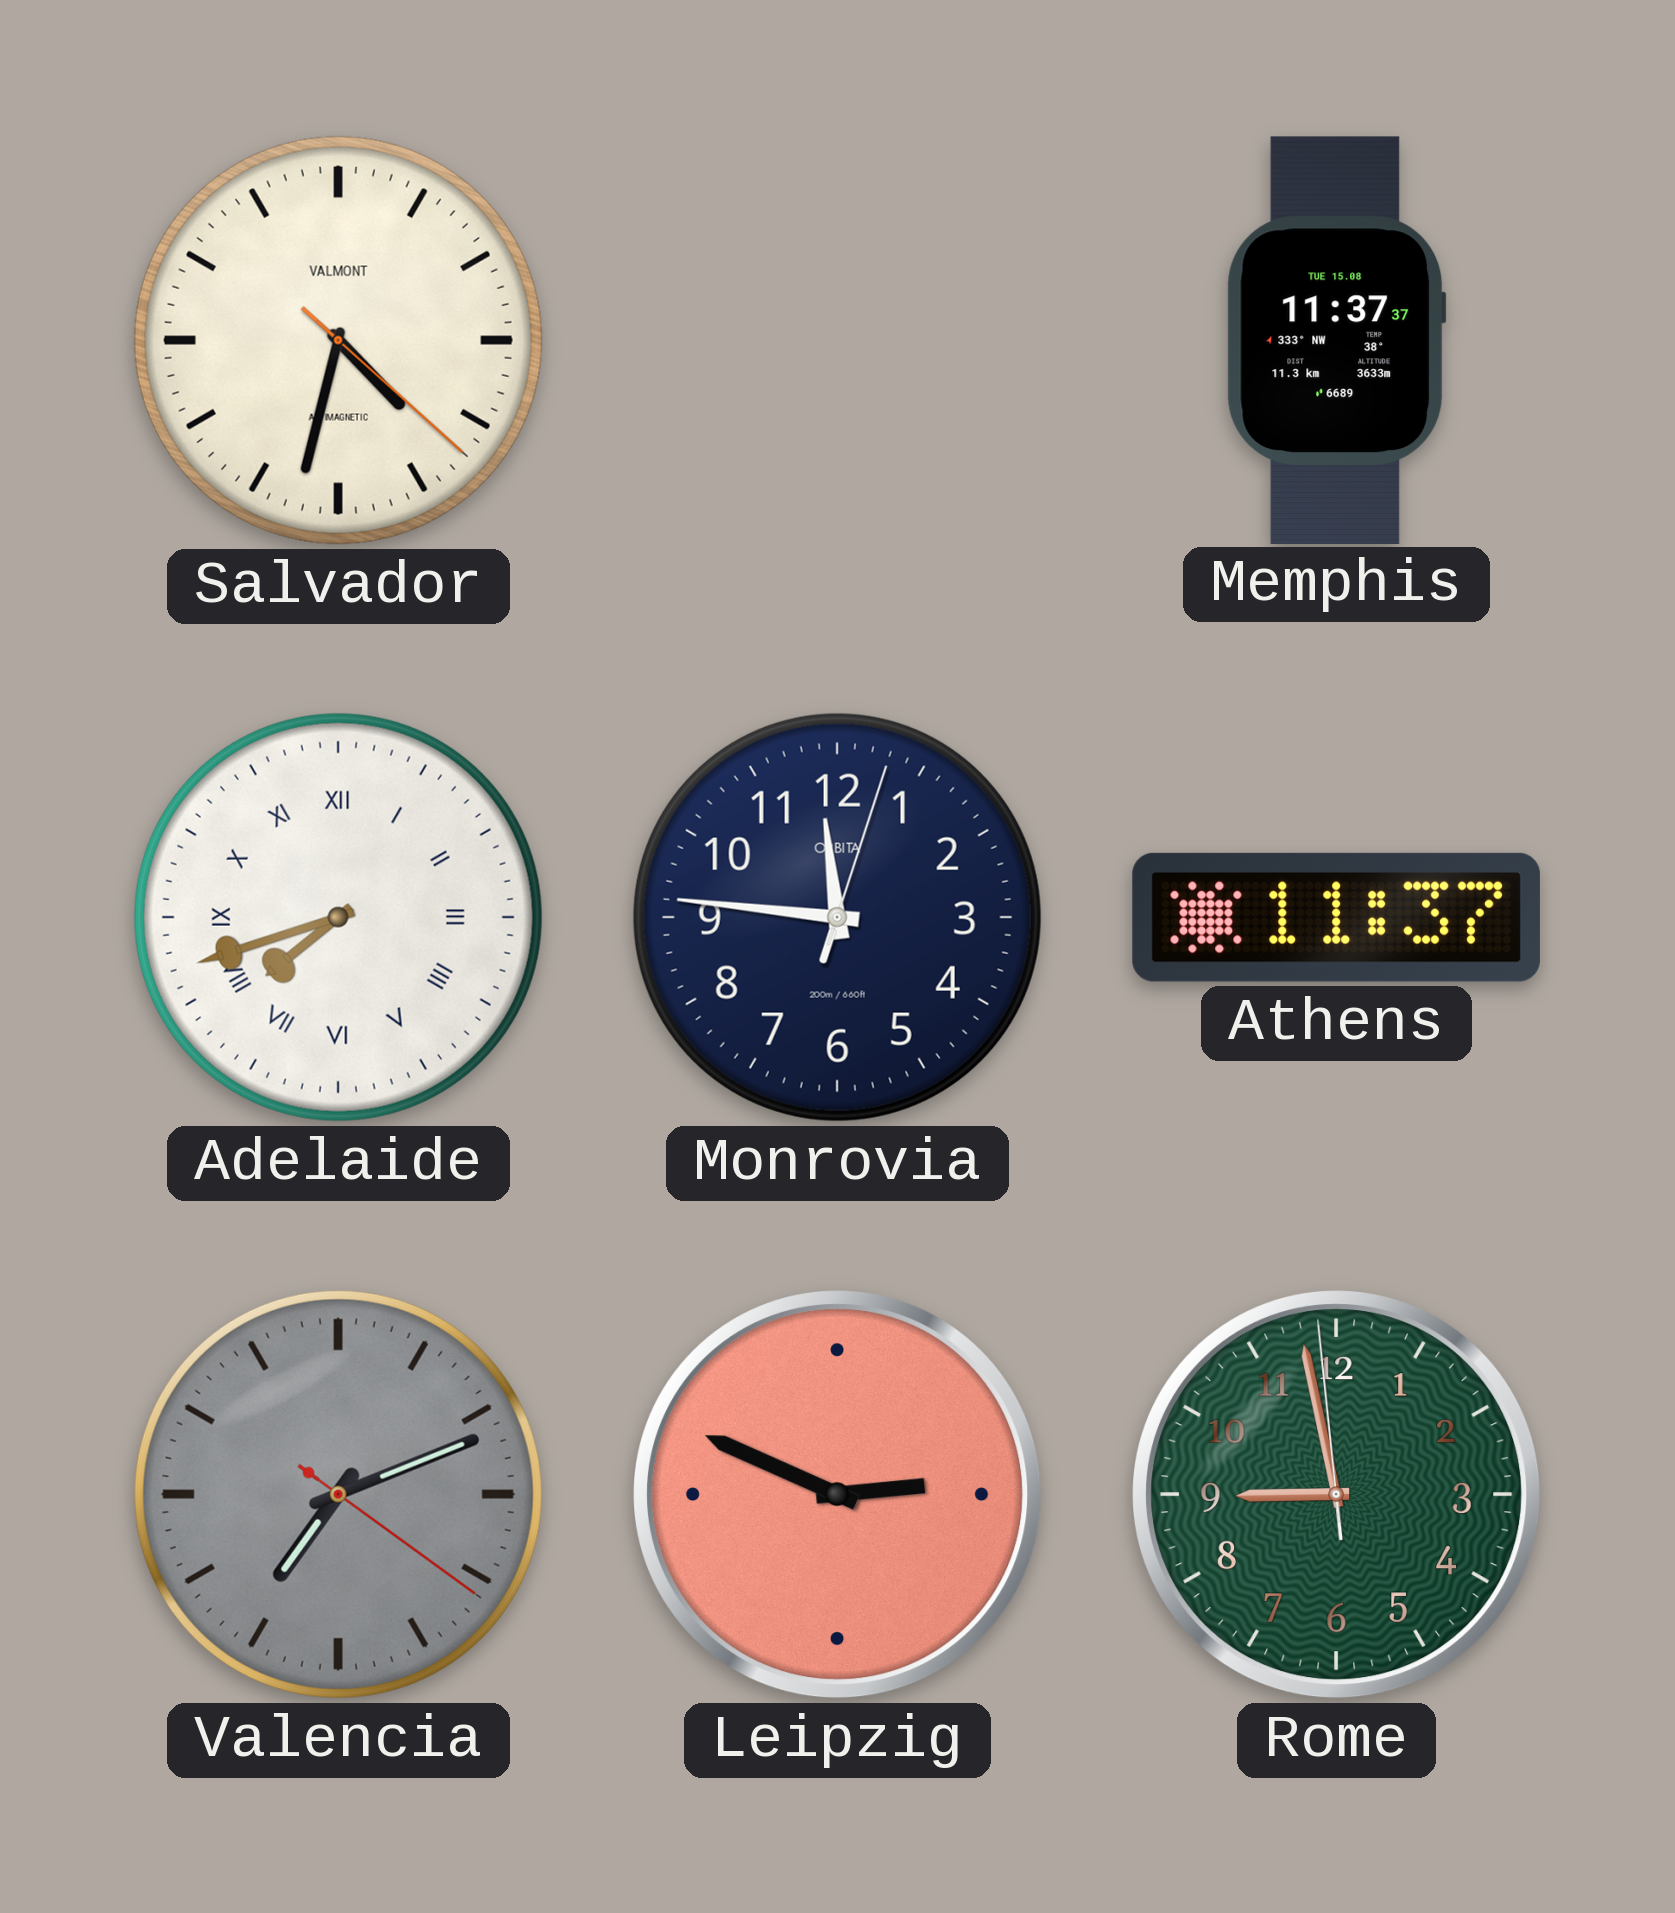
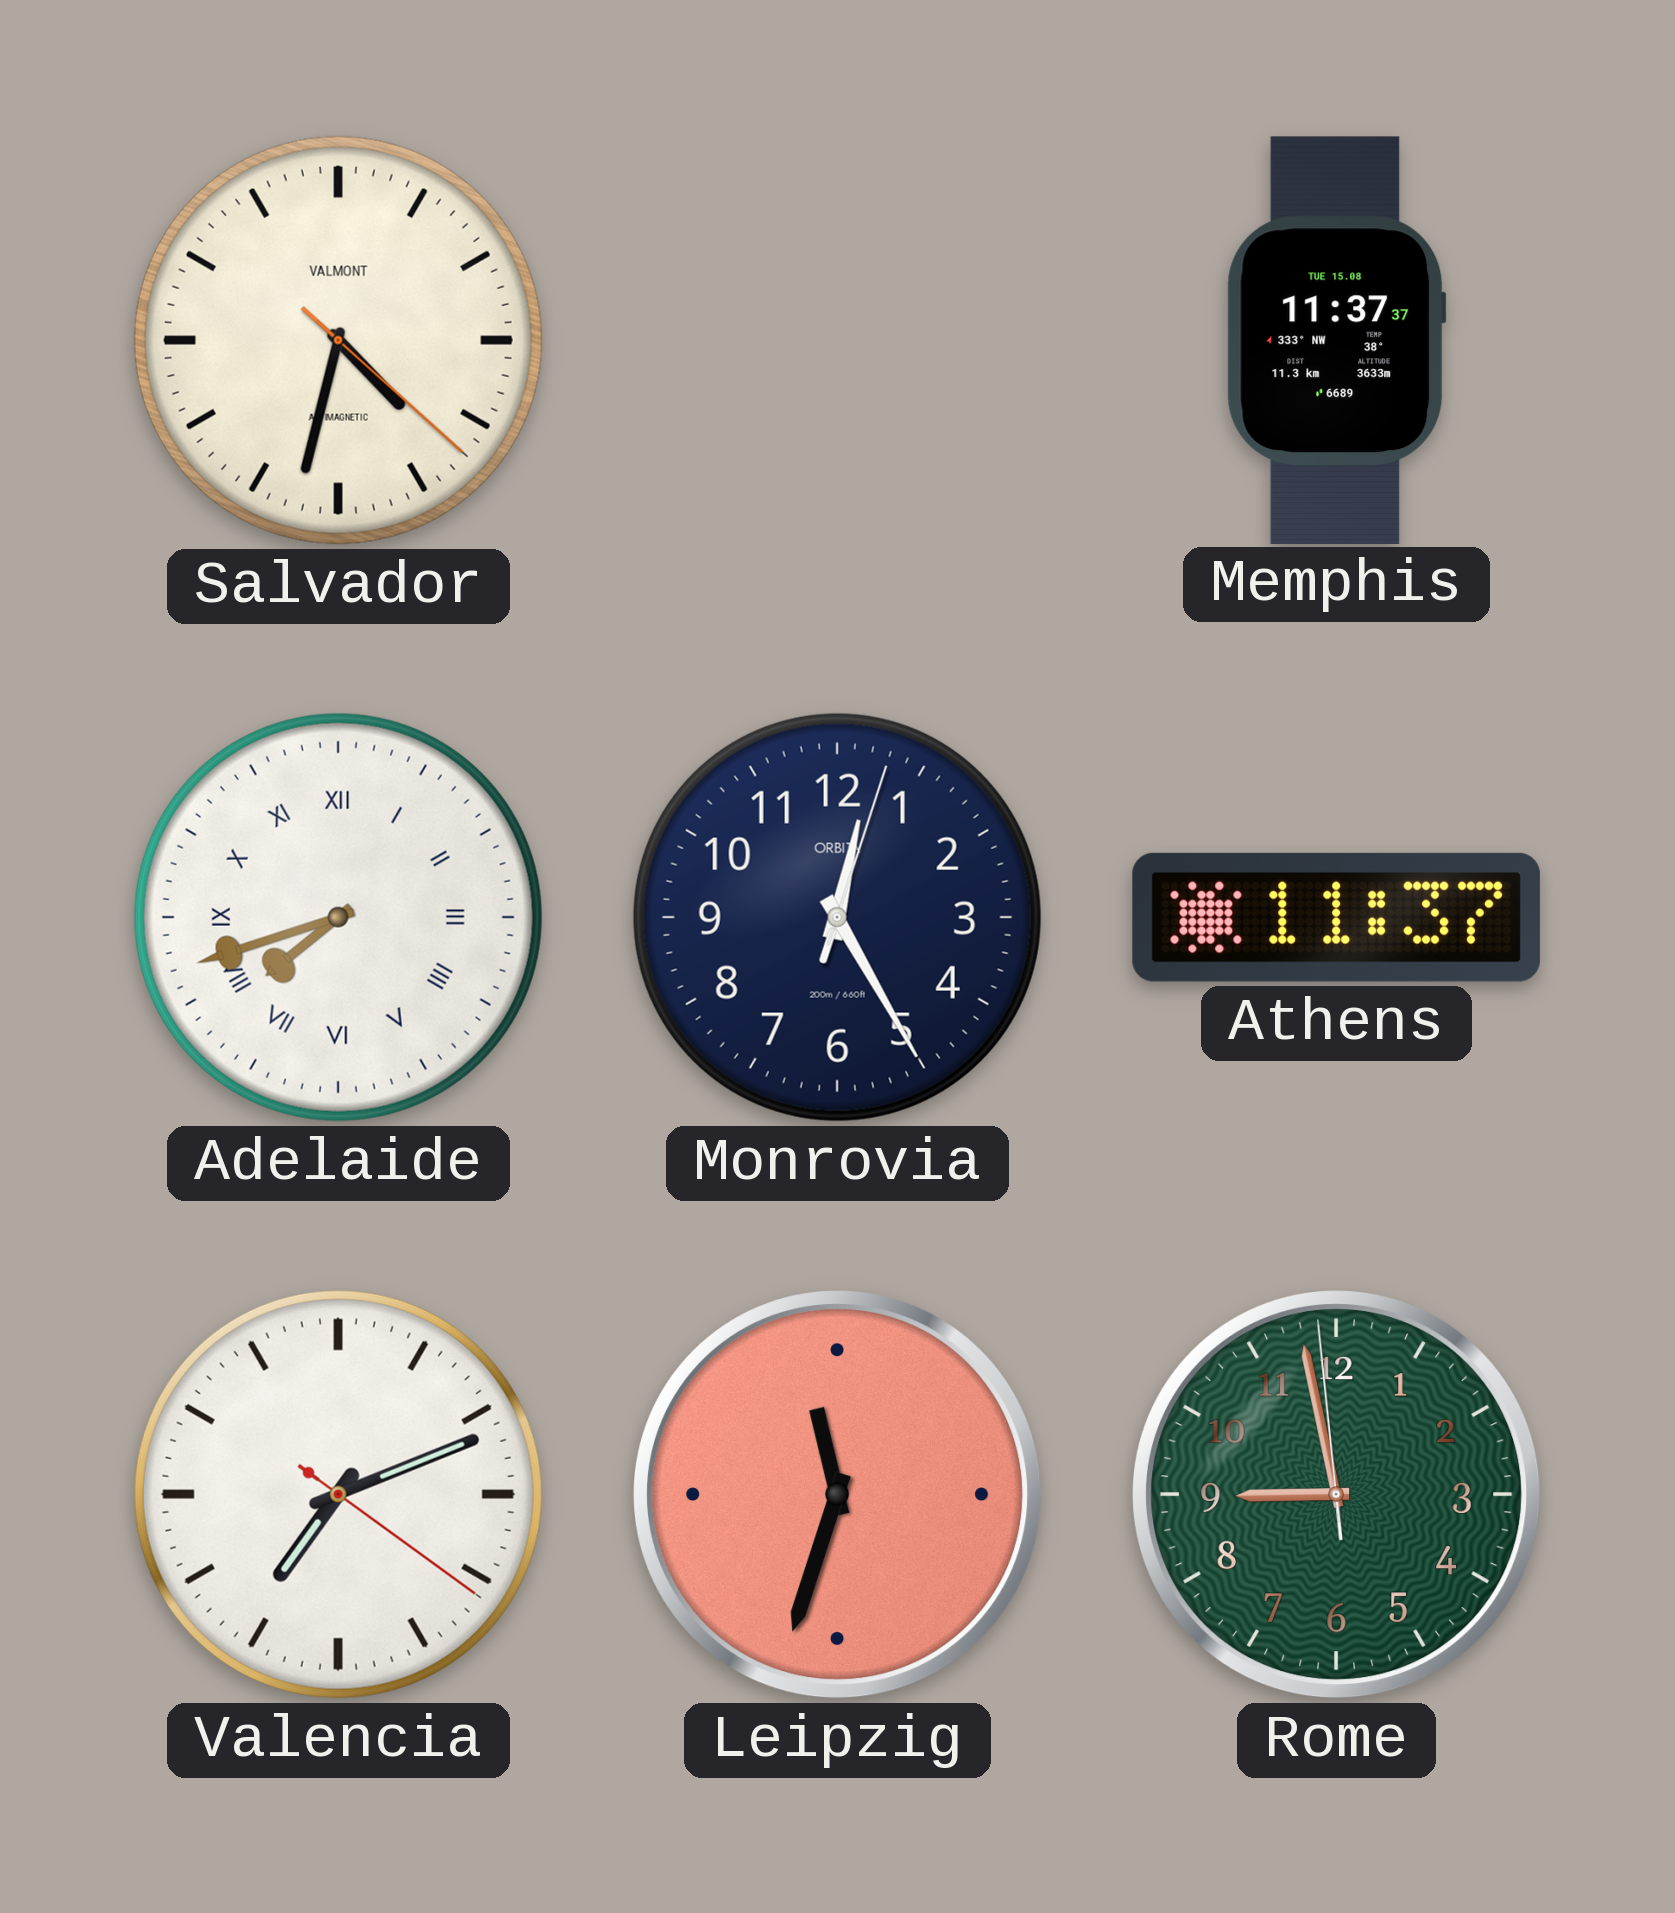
Monrovia: 11:46 -> 12:25 (837, 917)
Valencia dial: grey -> white (338, 1494)
Leipzig: 2:49 -> 11:33 (838, 1495)
